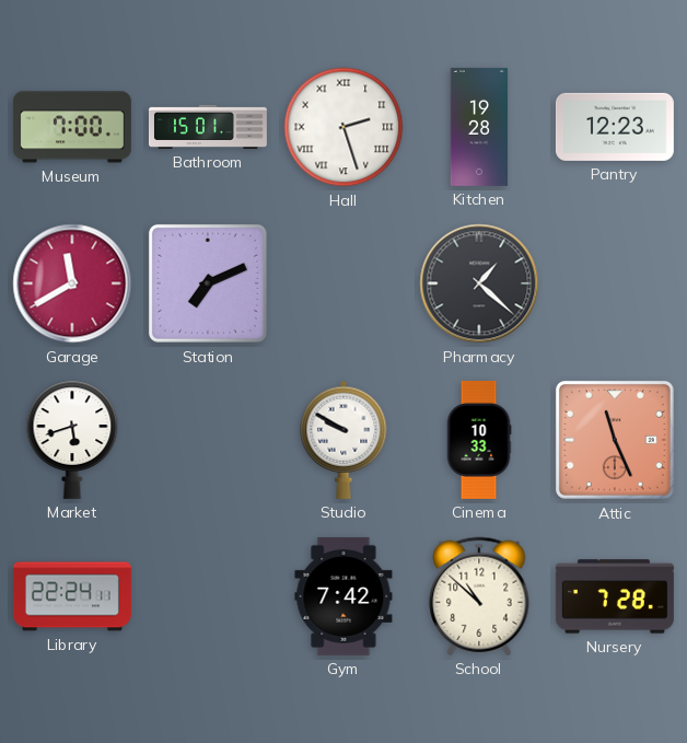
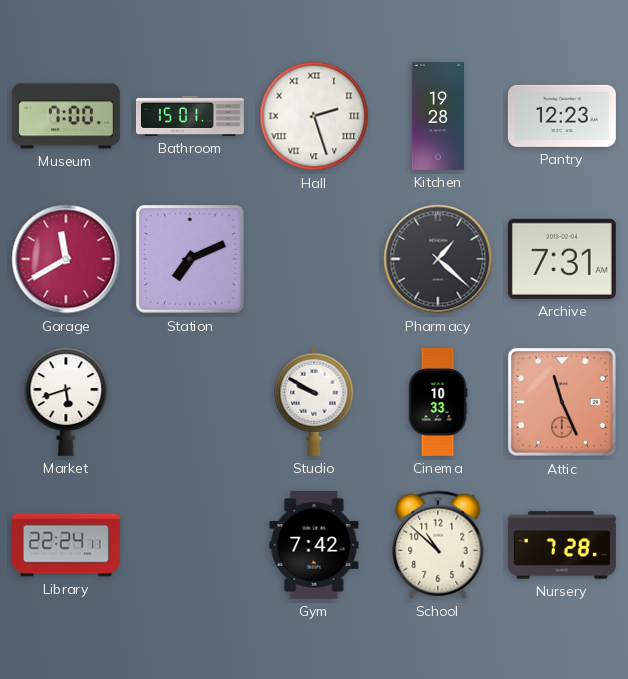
Archive: none -> 7:31 (562, 259)
